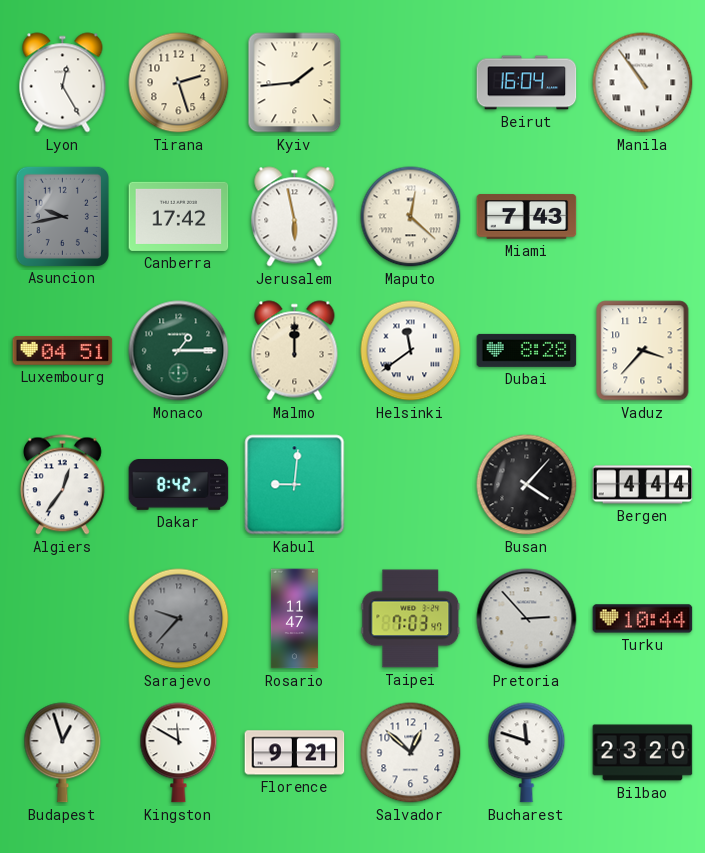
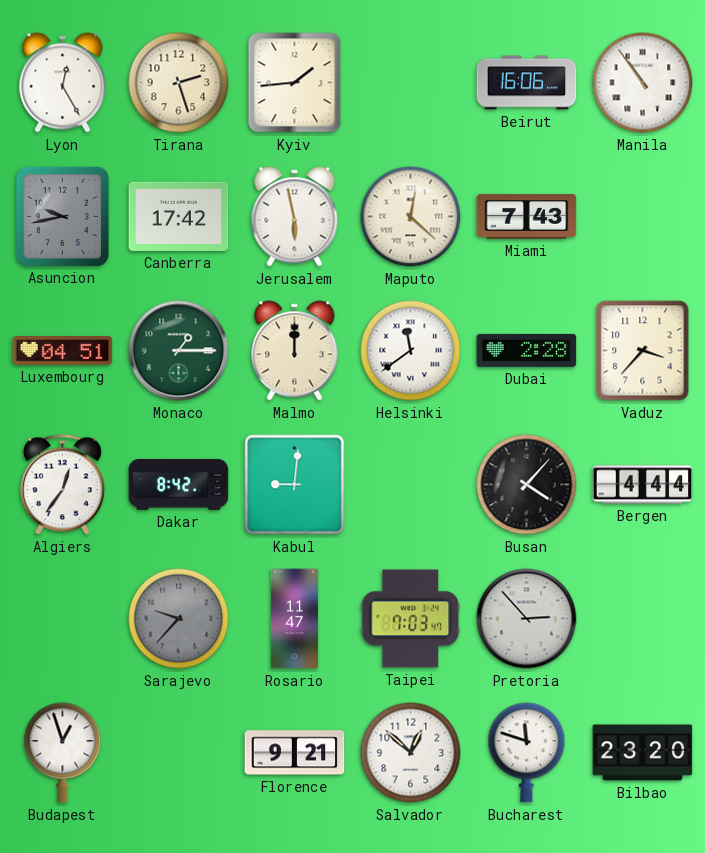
Beirut: 16:04 -> 16:06 (527, 83)
Dubai: 8:28 -> 2:28 (527, 350)
Turku: 10:44 -> none (643, 619)
Kingston: 11:50 -> none (179, 753)
